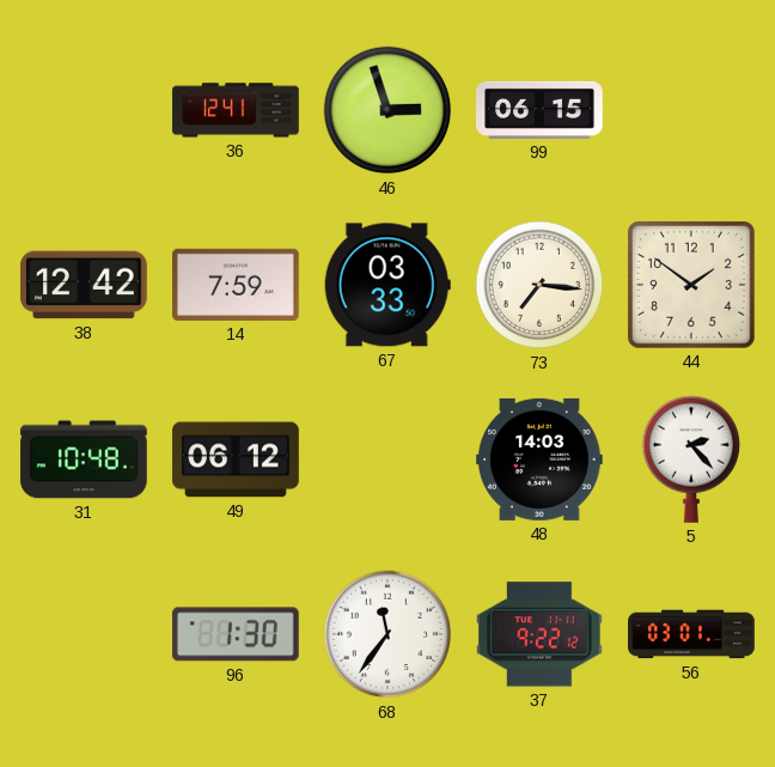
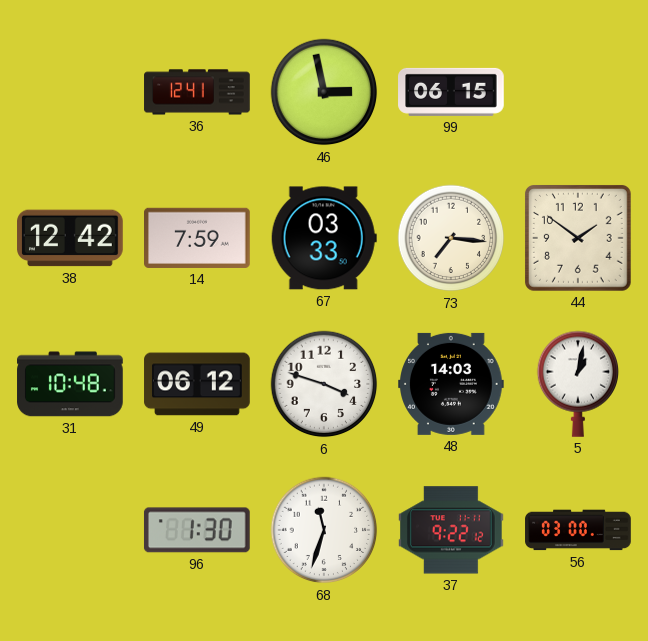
46: 2:57 -> 2:58 (324, 92)
6: none -> 3:48 (324, 384)
5: 2:23 -> 1:02 (577, 384)
68: 11:36 -> 11:33 (324, 530)
56: 03:01 -> 03:00 (578, 530)
